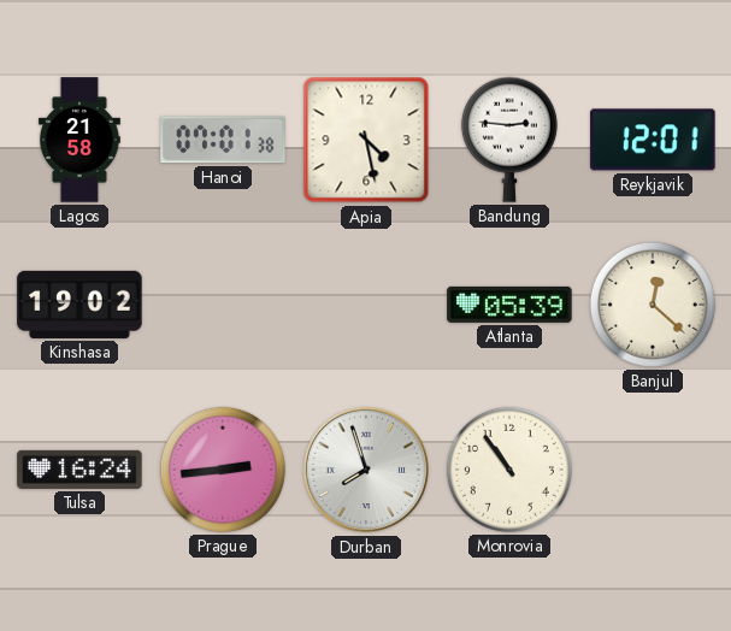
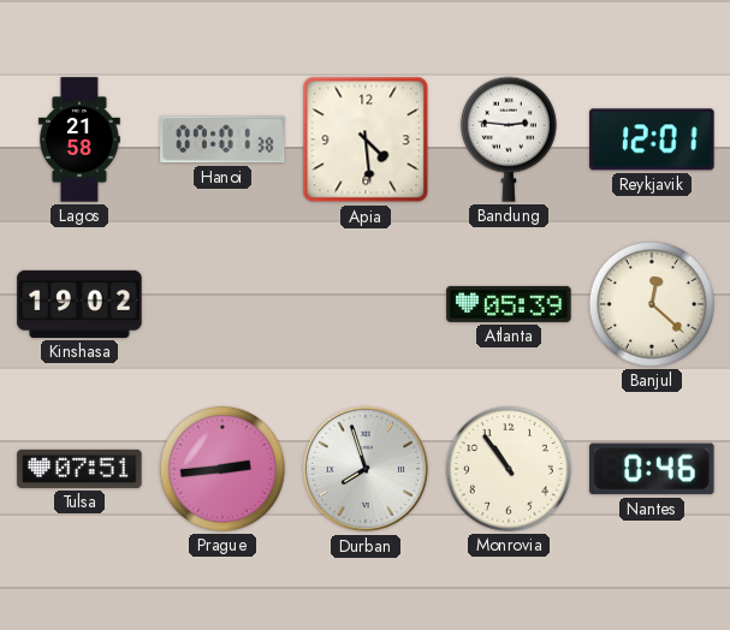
Apia: 4:28 -> 4:29 (366, 139)
Tulsa: 16:24 -> 07:51 (79, 469)
Nantes: none -> 0:46 (652, 469)
